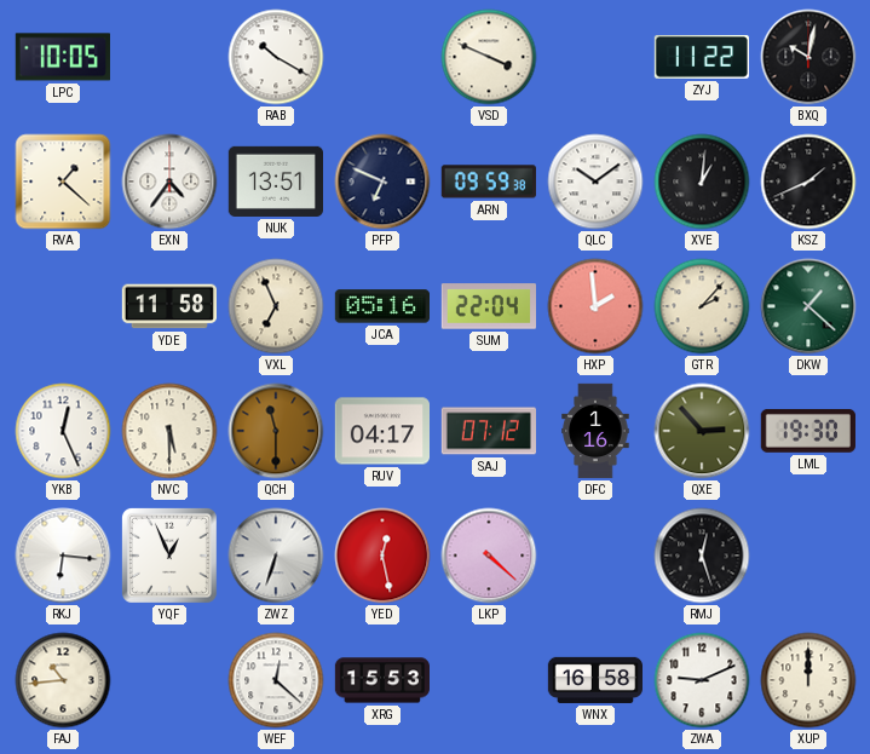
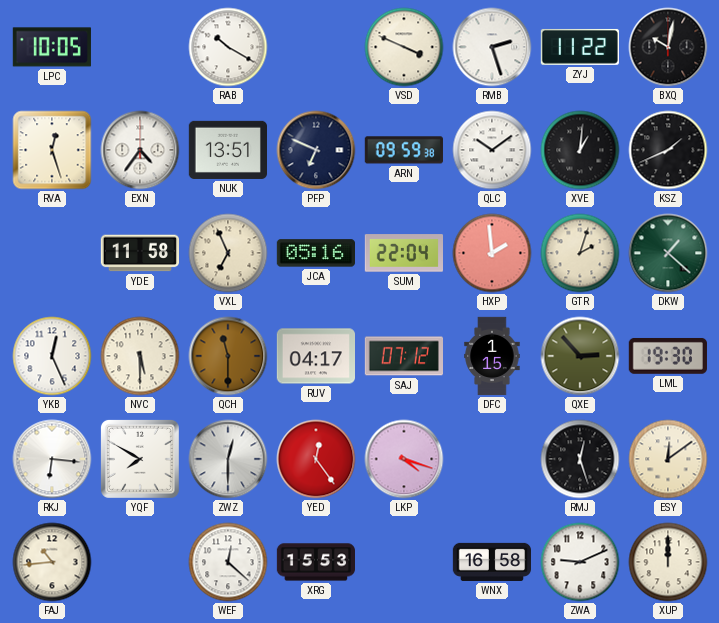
RMB: none -> 2:27 (492, 47)
RVA: 1:22 -> 12:27 (52, 150)
GTR: 2:07 -> 2:03 (580, 253)
DFC: 1:16 -> 1:15 (492, 356)
YQF: 12:56 -> 7:50 (140, 459)
ZWZ: 6:33 -> 12:30 (228, 459)
YED: 12:28 -> 12:24 (316, 459)
LKP: 4:22 -> 4:18 (404, 459)
ESY: none -> 12:09 (668, 459)
